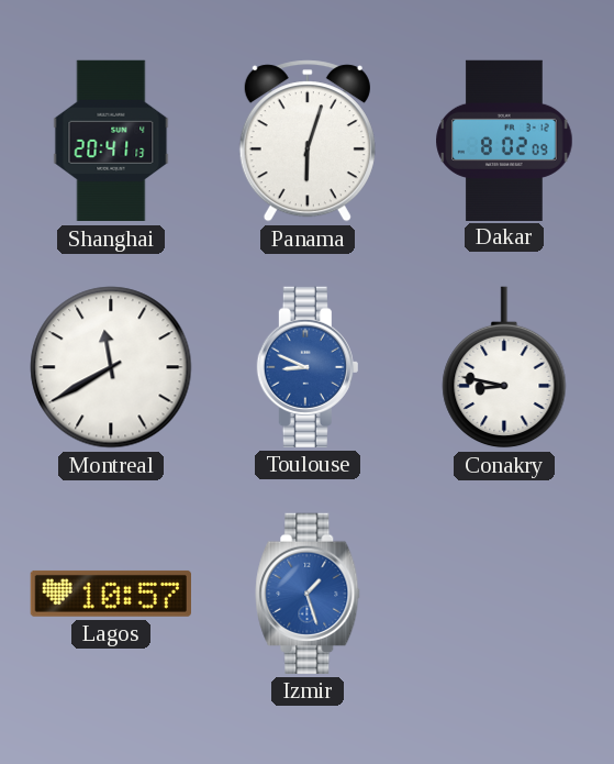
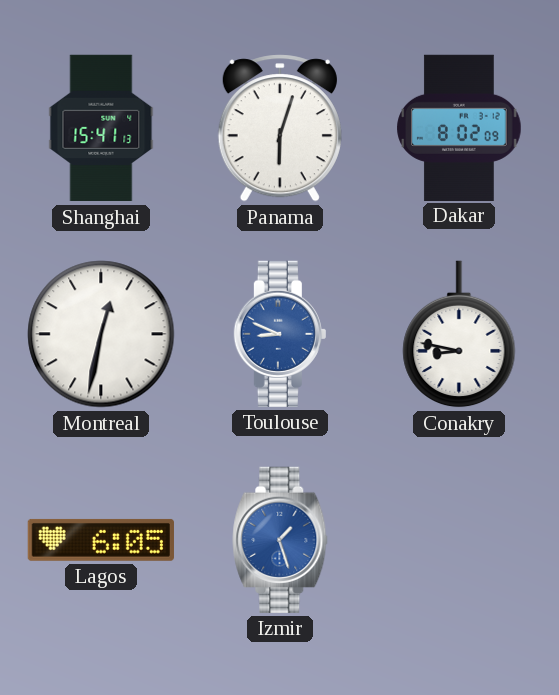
Shanghai: 20:41 -> 15:41 (101, 128)
Montreal: 11:40 -> 12:32 (101, 334)
Lagos: 10:57 -> 6:05 (101, 540)
